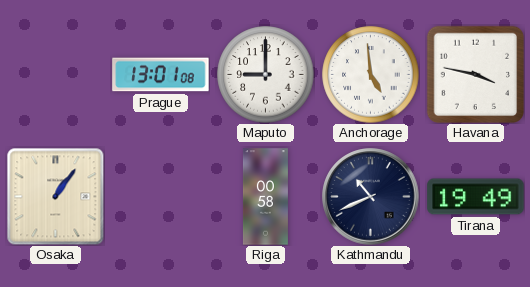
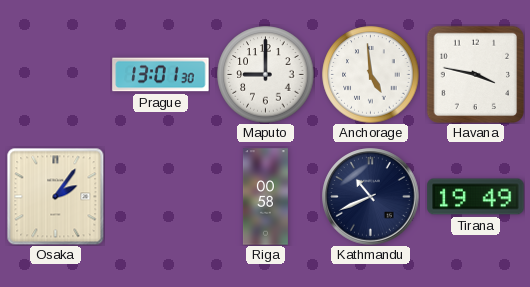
Prague: 13:01:08 -> 13:01:30 (161, 75)
Osaka: 1:06 -> 2:06 (55, 196)
